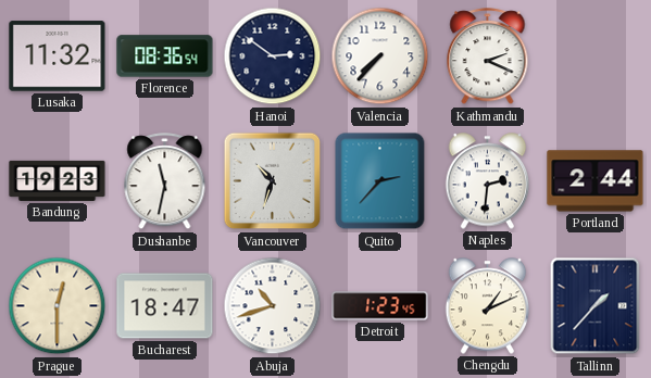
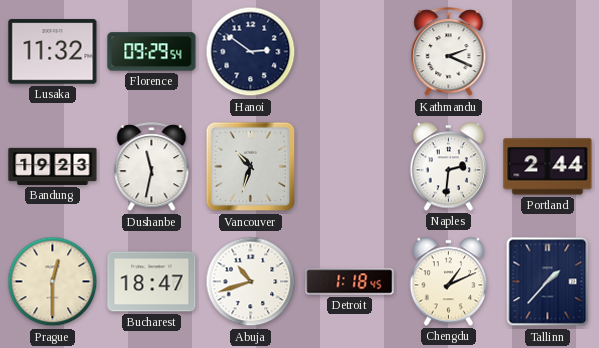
Florence: 08:36 -> 09:29 (152, 52)
Valencia: 7:37 -> none (380, 56)
Quito: 2:37 -> none (380, 181)
Detroit: 1:23 -> 1:18 (350, 282)
